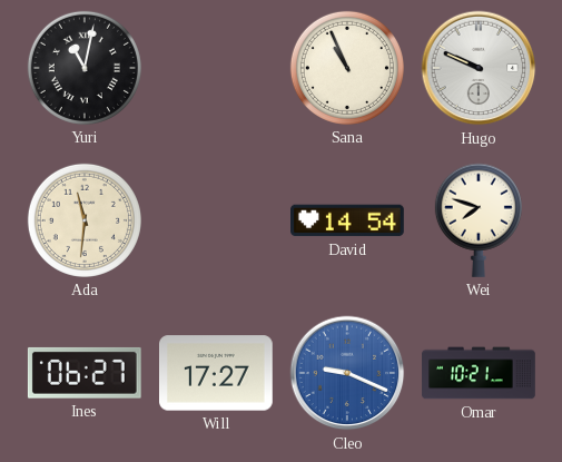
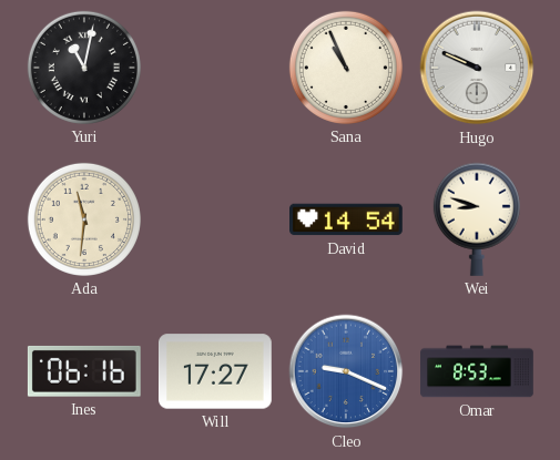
Wei: 7:48 -> 8:48 (477, 219)
Ines: 06:27 -> 06:16 (84, 371)
Omar: 10:21 -> 8:53 (477, 371)
